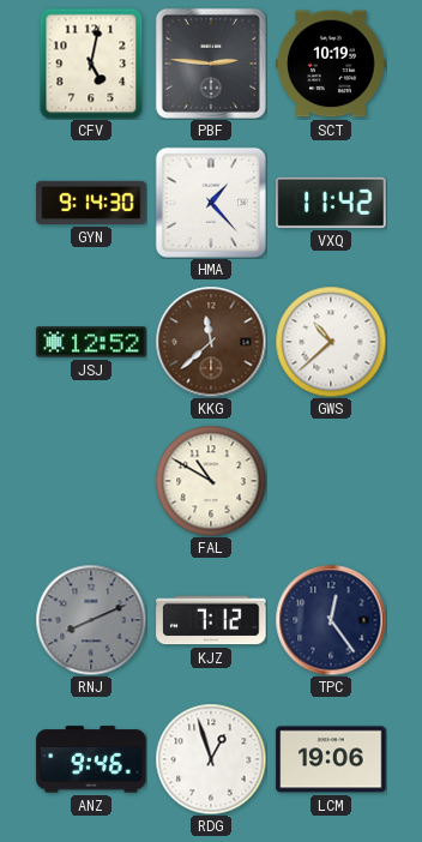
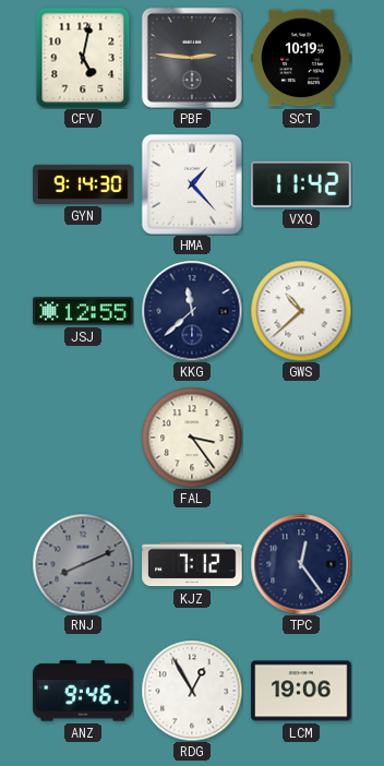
JSJ: 12:52 -> 12:55 (83, 311)
KKG dial: brown -> navy (192, 311)
FAL: 10:50 -> 3:24 (192, 438)
RDG: 12:57 -> 12:55 (192, 691)
